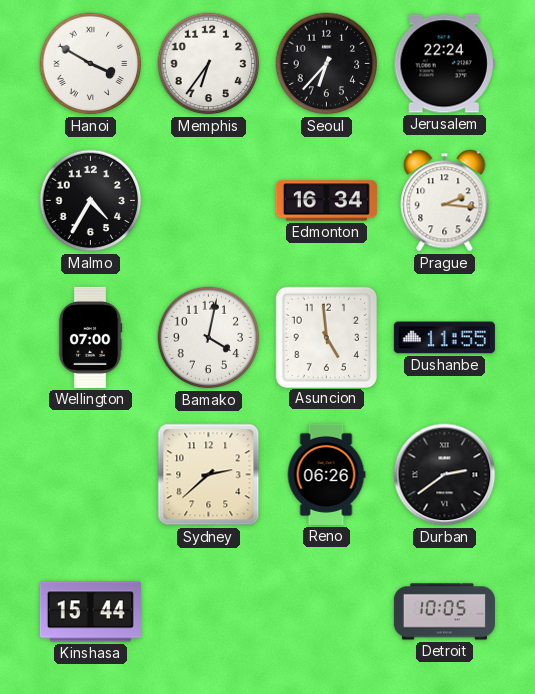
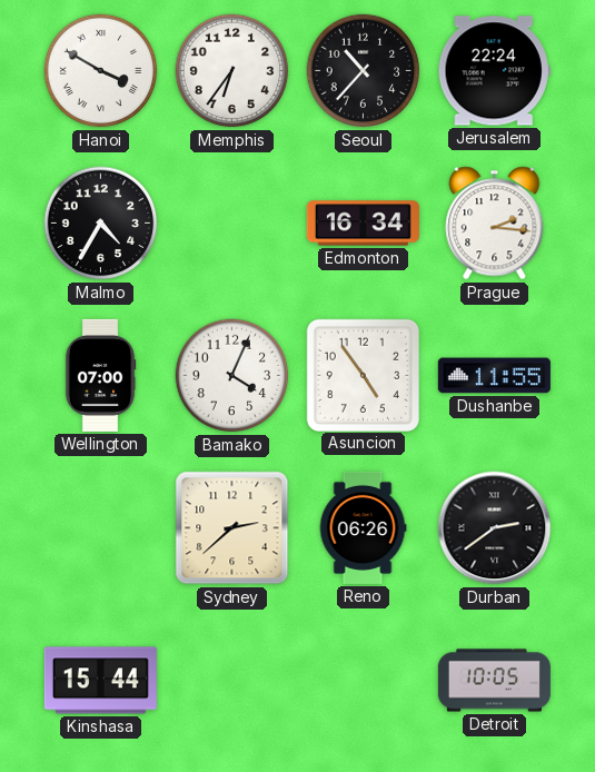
Seoul: 6:37 -> 10:37 (364, 71)
Bamako: 4:02 -> 4:04 (232, 376)
Asuncion: 4:59 -> 4:54 (363, 375)
